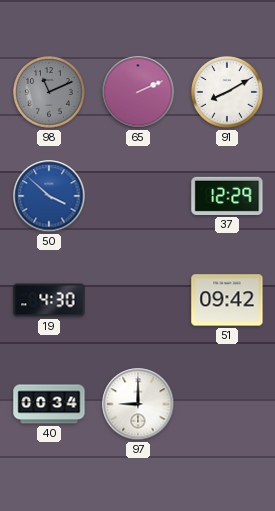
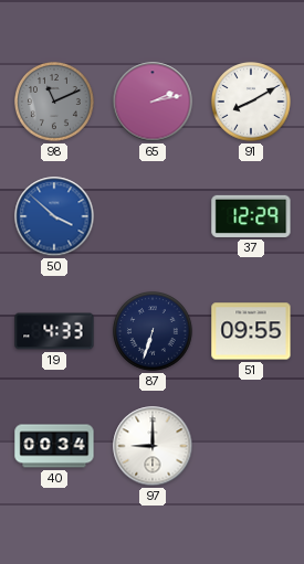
65: 2:11 -> 2:13 (153, 102)
19: 4:30 -> 4:33 (54, 331)
87: none -> 6:33 (154, 332)
51: 09:42 -> 09:55 (251, 331)
